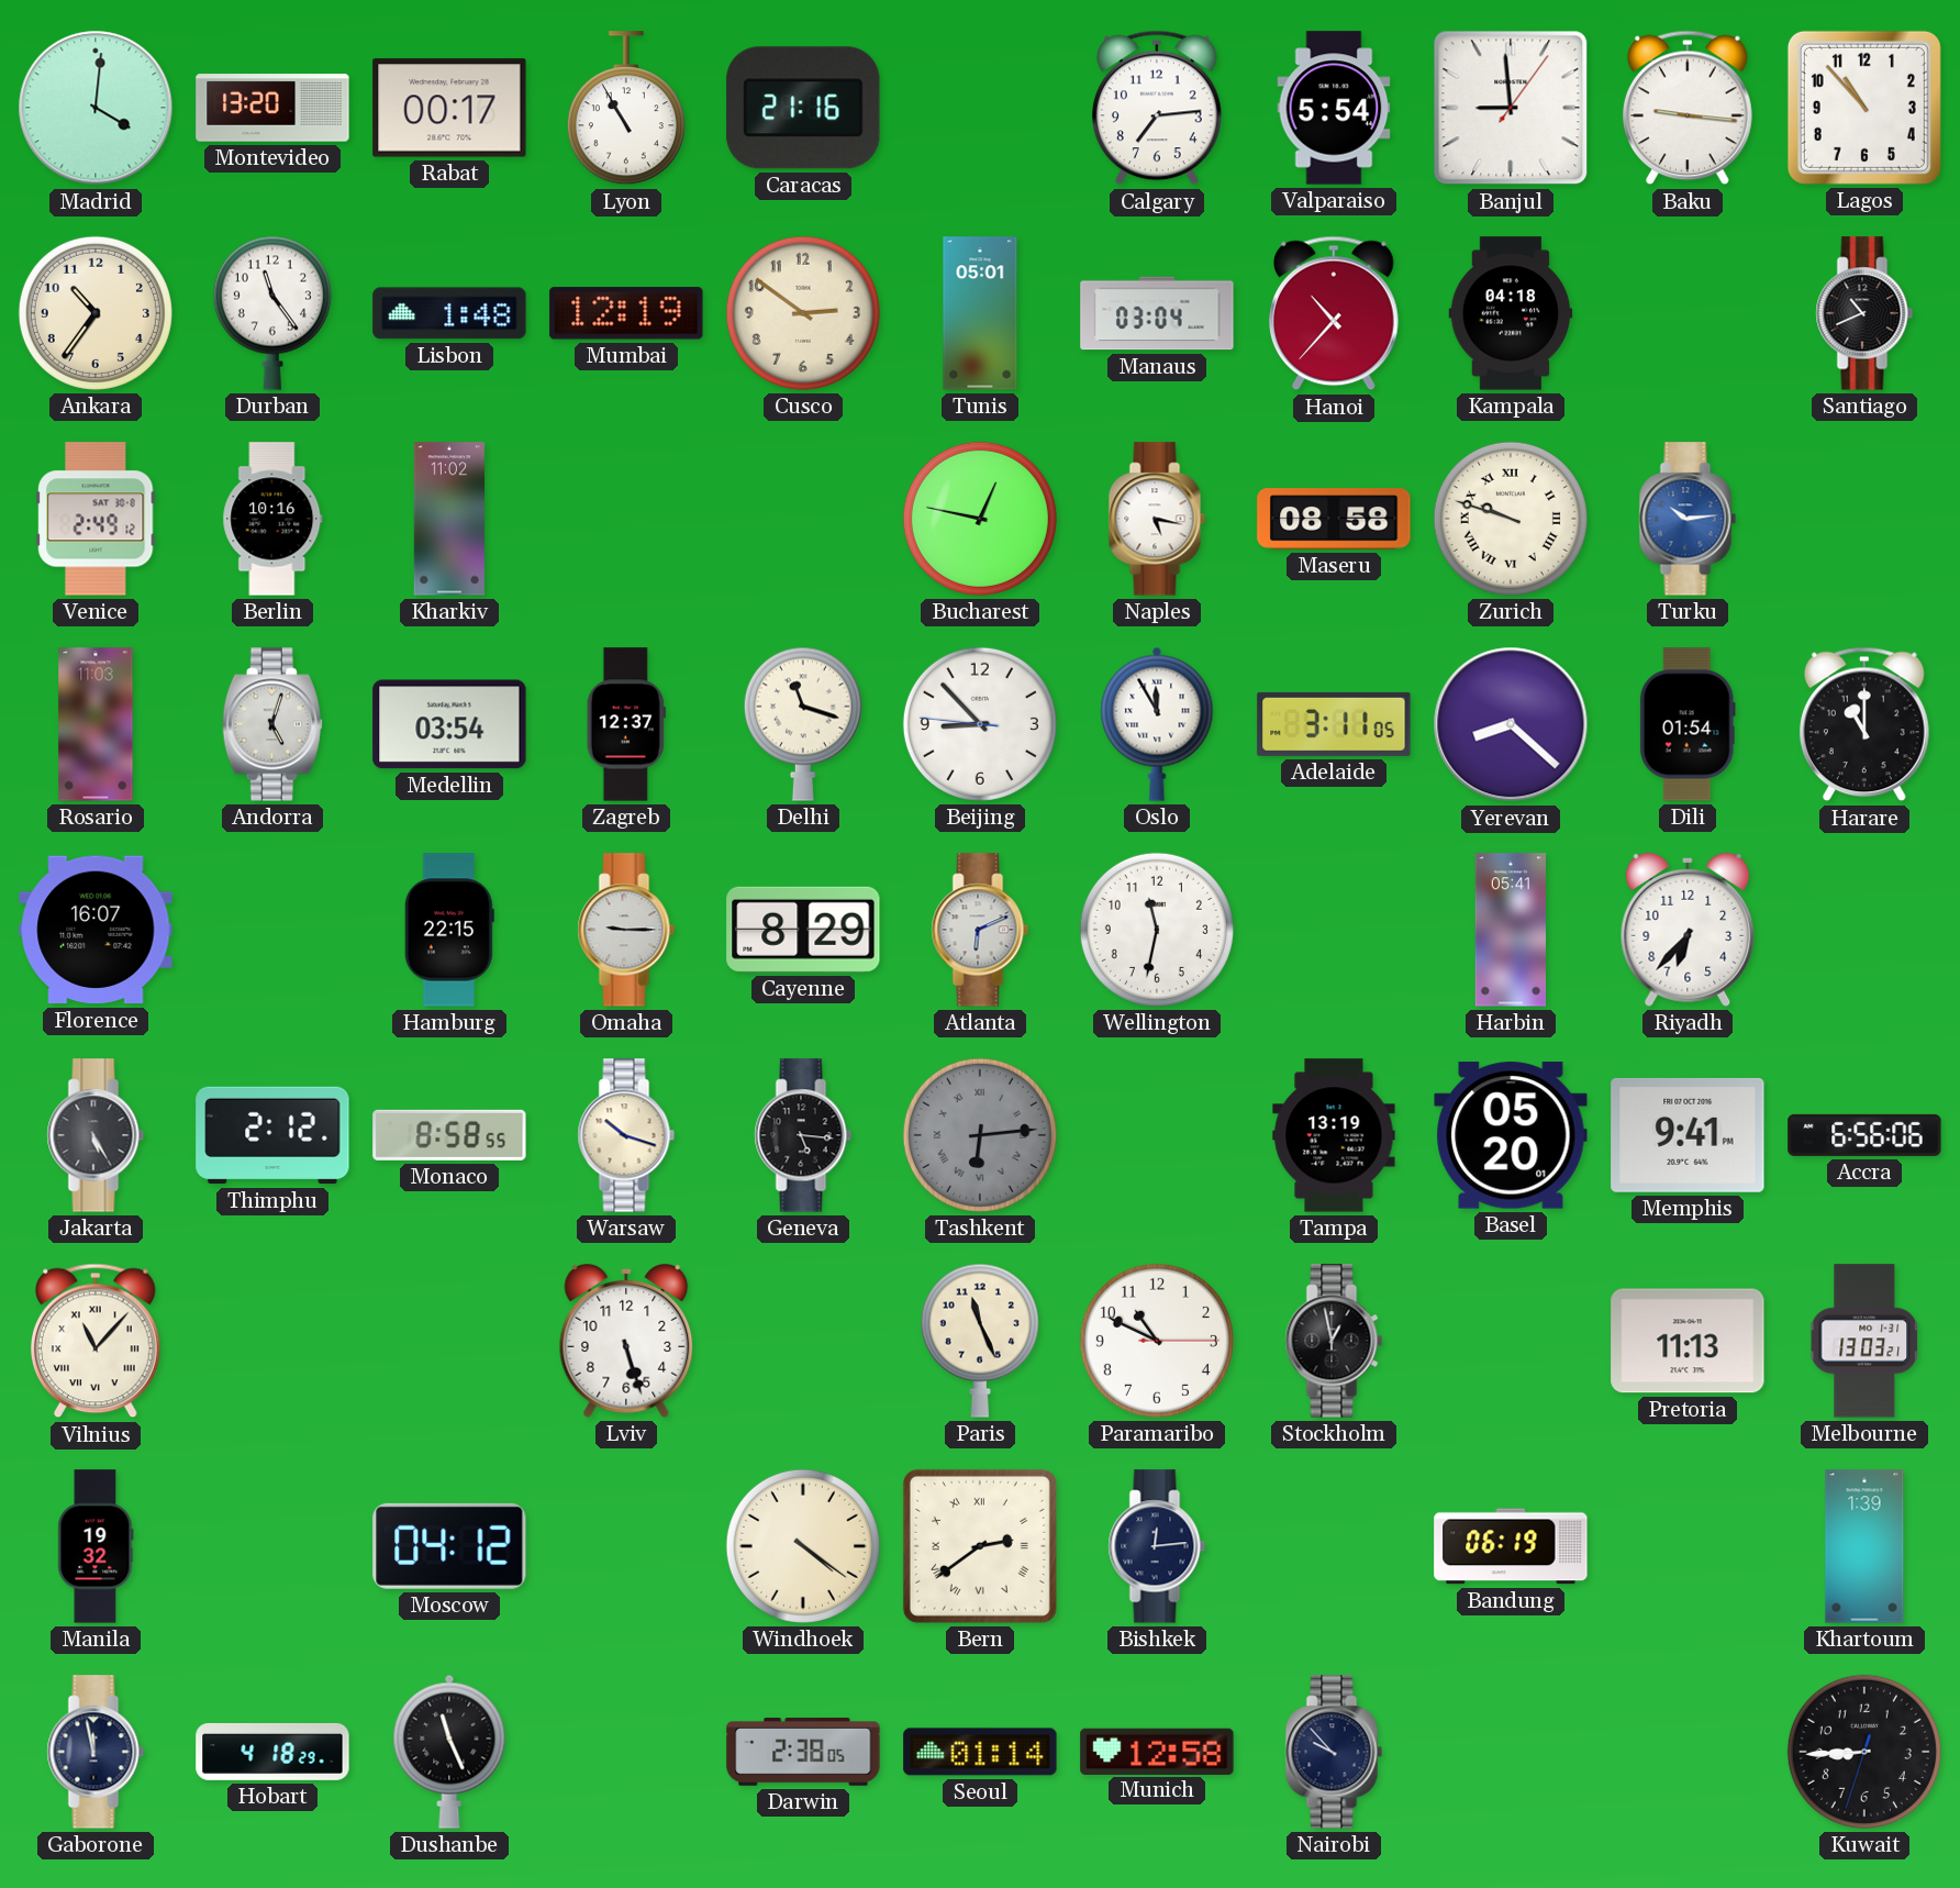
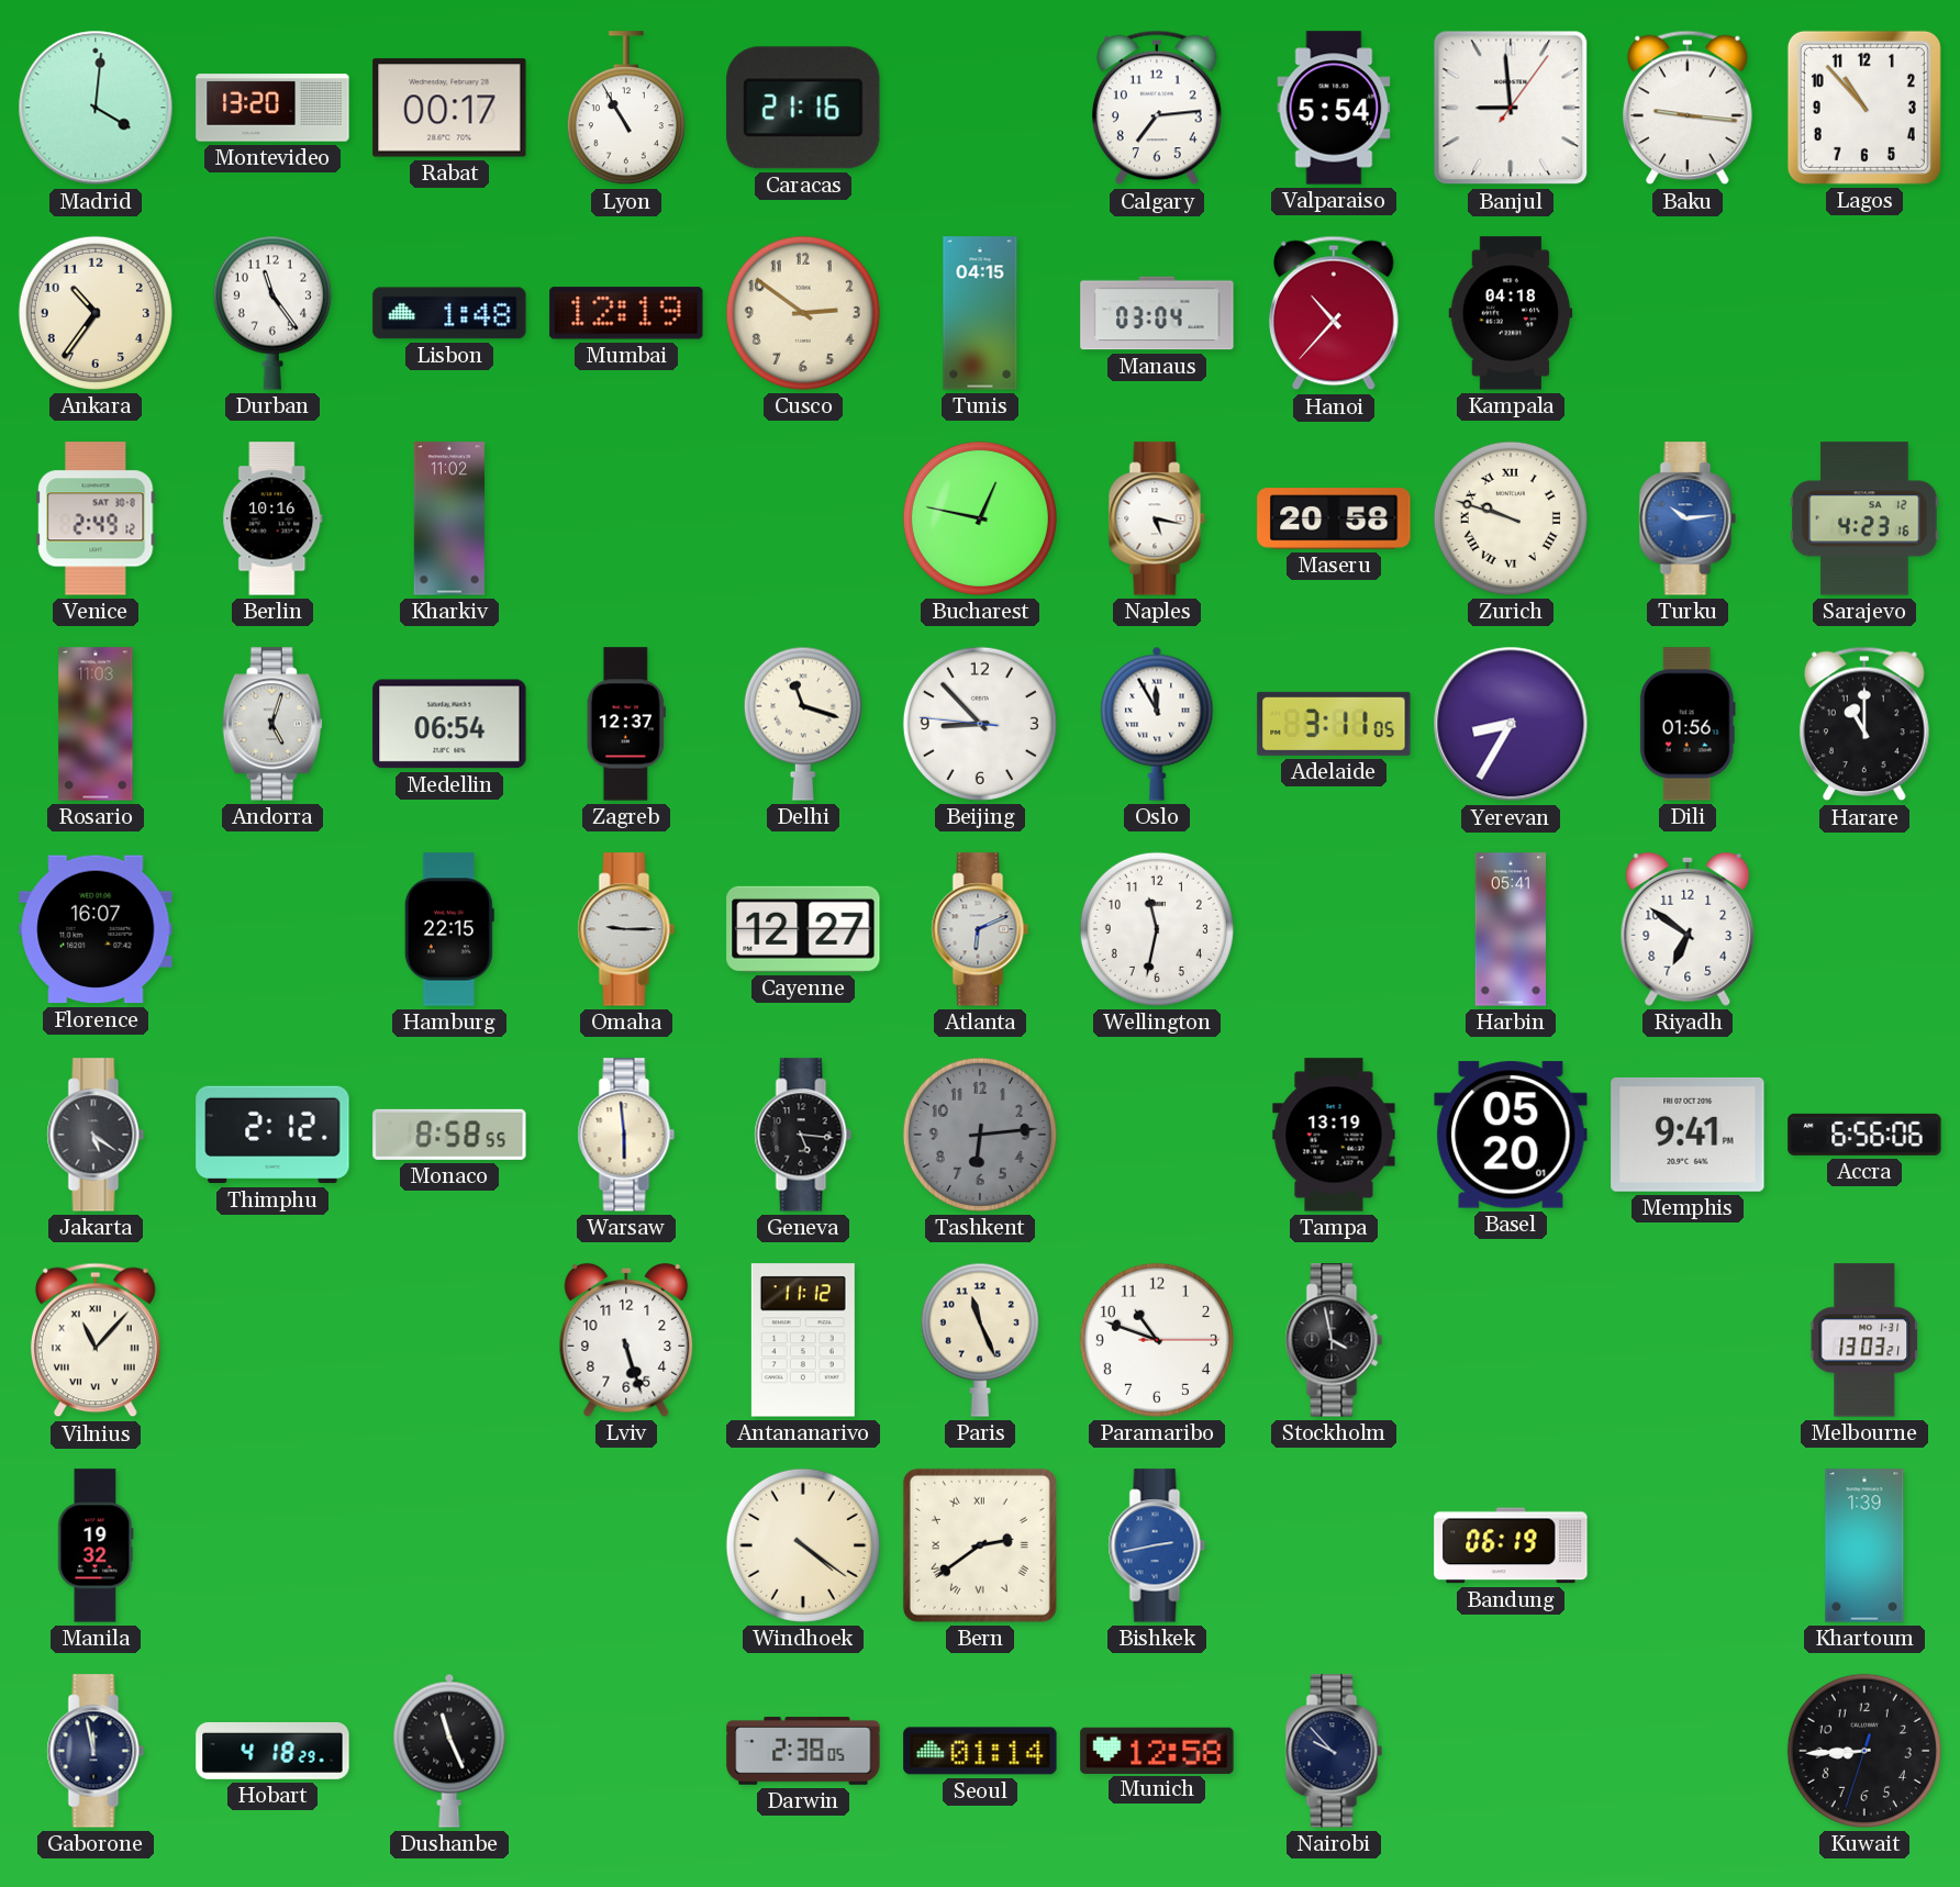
Tunis: 05:01 -> 04:15 (980, 313)
Santiago: 10:41 -> none (1864, 313)
Maseru: 08:58 -> 20:58 (1334, 518)
Sarajevo: none -> 4:23 (1864, 518)
Medellin: 03:54 -> 06:54 (449, 724)
Yerevan: 8:22 -> 8:35 (1511, 724)
Dili: 01:54 -> 01:56 (1688, 724)
Cayenne: 8:29 -> 12:27 (803, 929)
Riyadh: 6:37 -> 6:51 (1688, 929)
Jakarta: 5:25 -> 5:21 (96, 1135)
Warsaw: 10:18 -> 5:59 (626, 1135)
Tashkent numerals: Roman -> Arabic (980, 1135)
Antananarivo: none -> 11:12 (803, 1340)
Paramaribo: 10:49 -> 10:48 (1157, 1340)
Stockholm: 12:58 -> 3:58 (1334, 1340)
Pretoria: 11:13 -> none (1688, 1341)
Moscow: 04:12 -> none (449, 1546)
Bishkek: 12:14 -> 2:43 (1157, 1545)
Bishkek dial: navy -> blue (1157, 1545)
